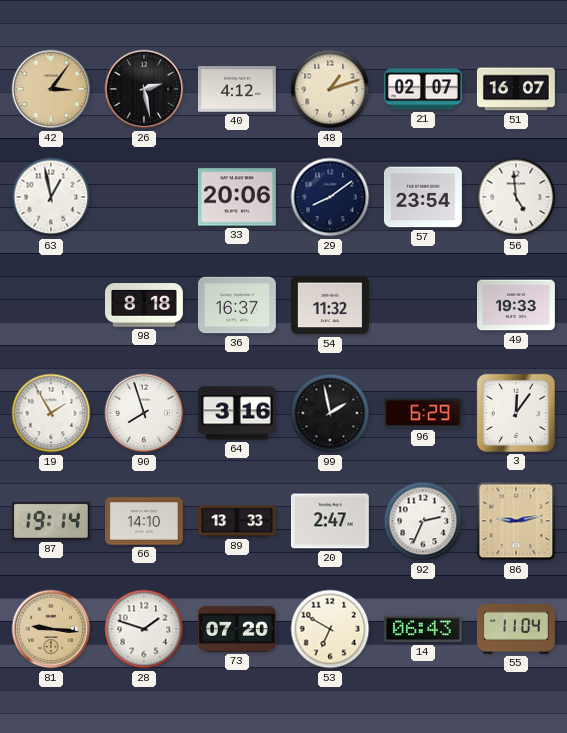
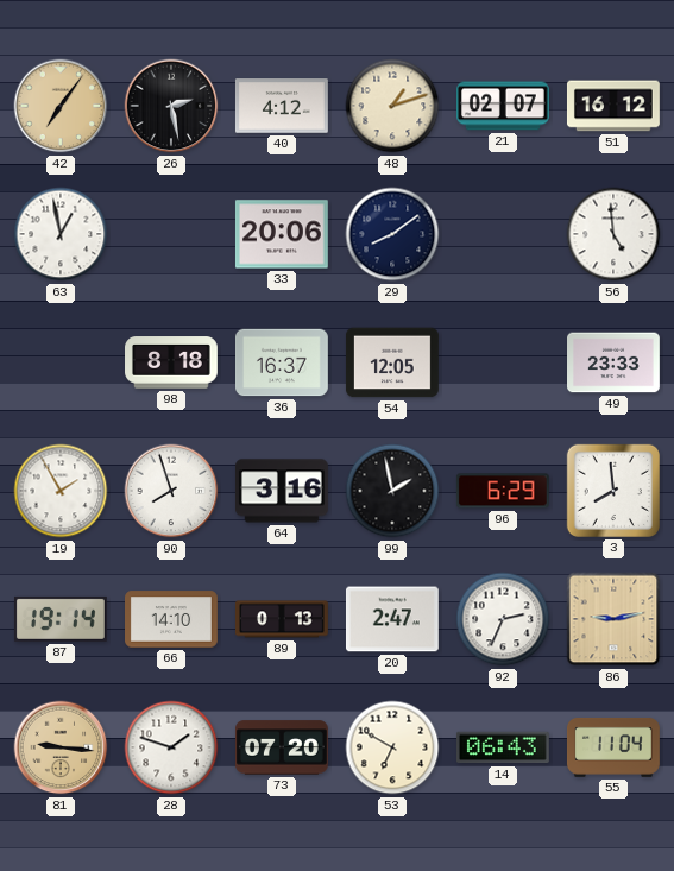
42: 3:06 -> 7:06 (61, 106)
51: 16:07 -> 16:12 (613, 106)
57: 23:54 -> none (423, 197)
54: 11:32 -> 12:05 (392, 362)
49: 19:33 -> 23:33 (615, 362)
3: 12:06 -> 7:59 (613, 491)
89: 13:33 -> 0:13 (283, 619)
